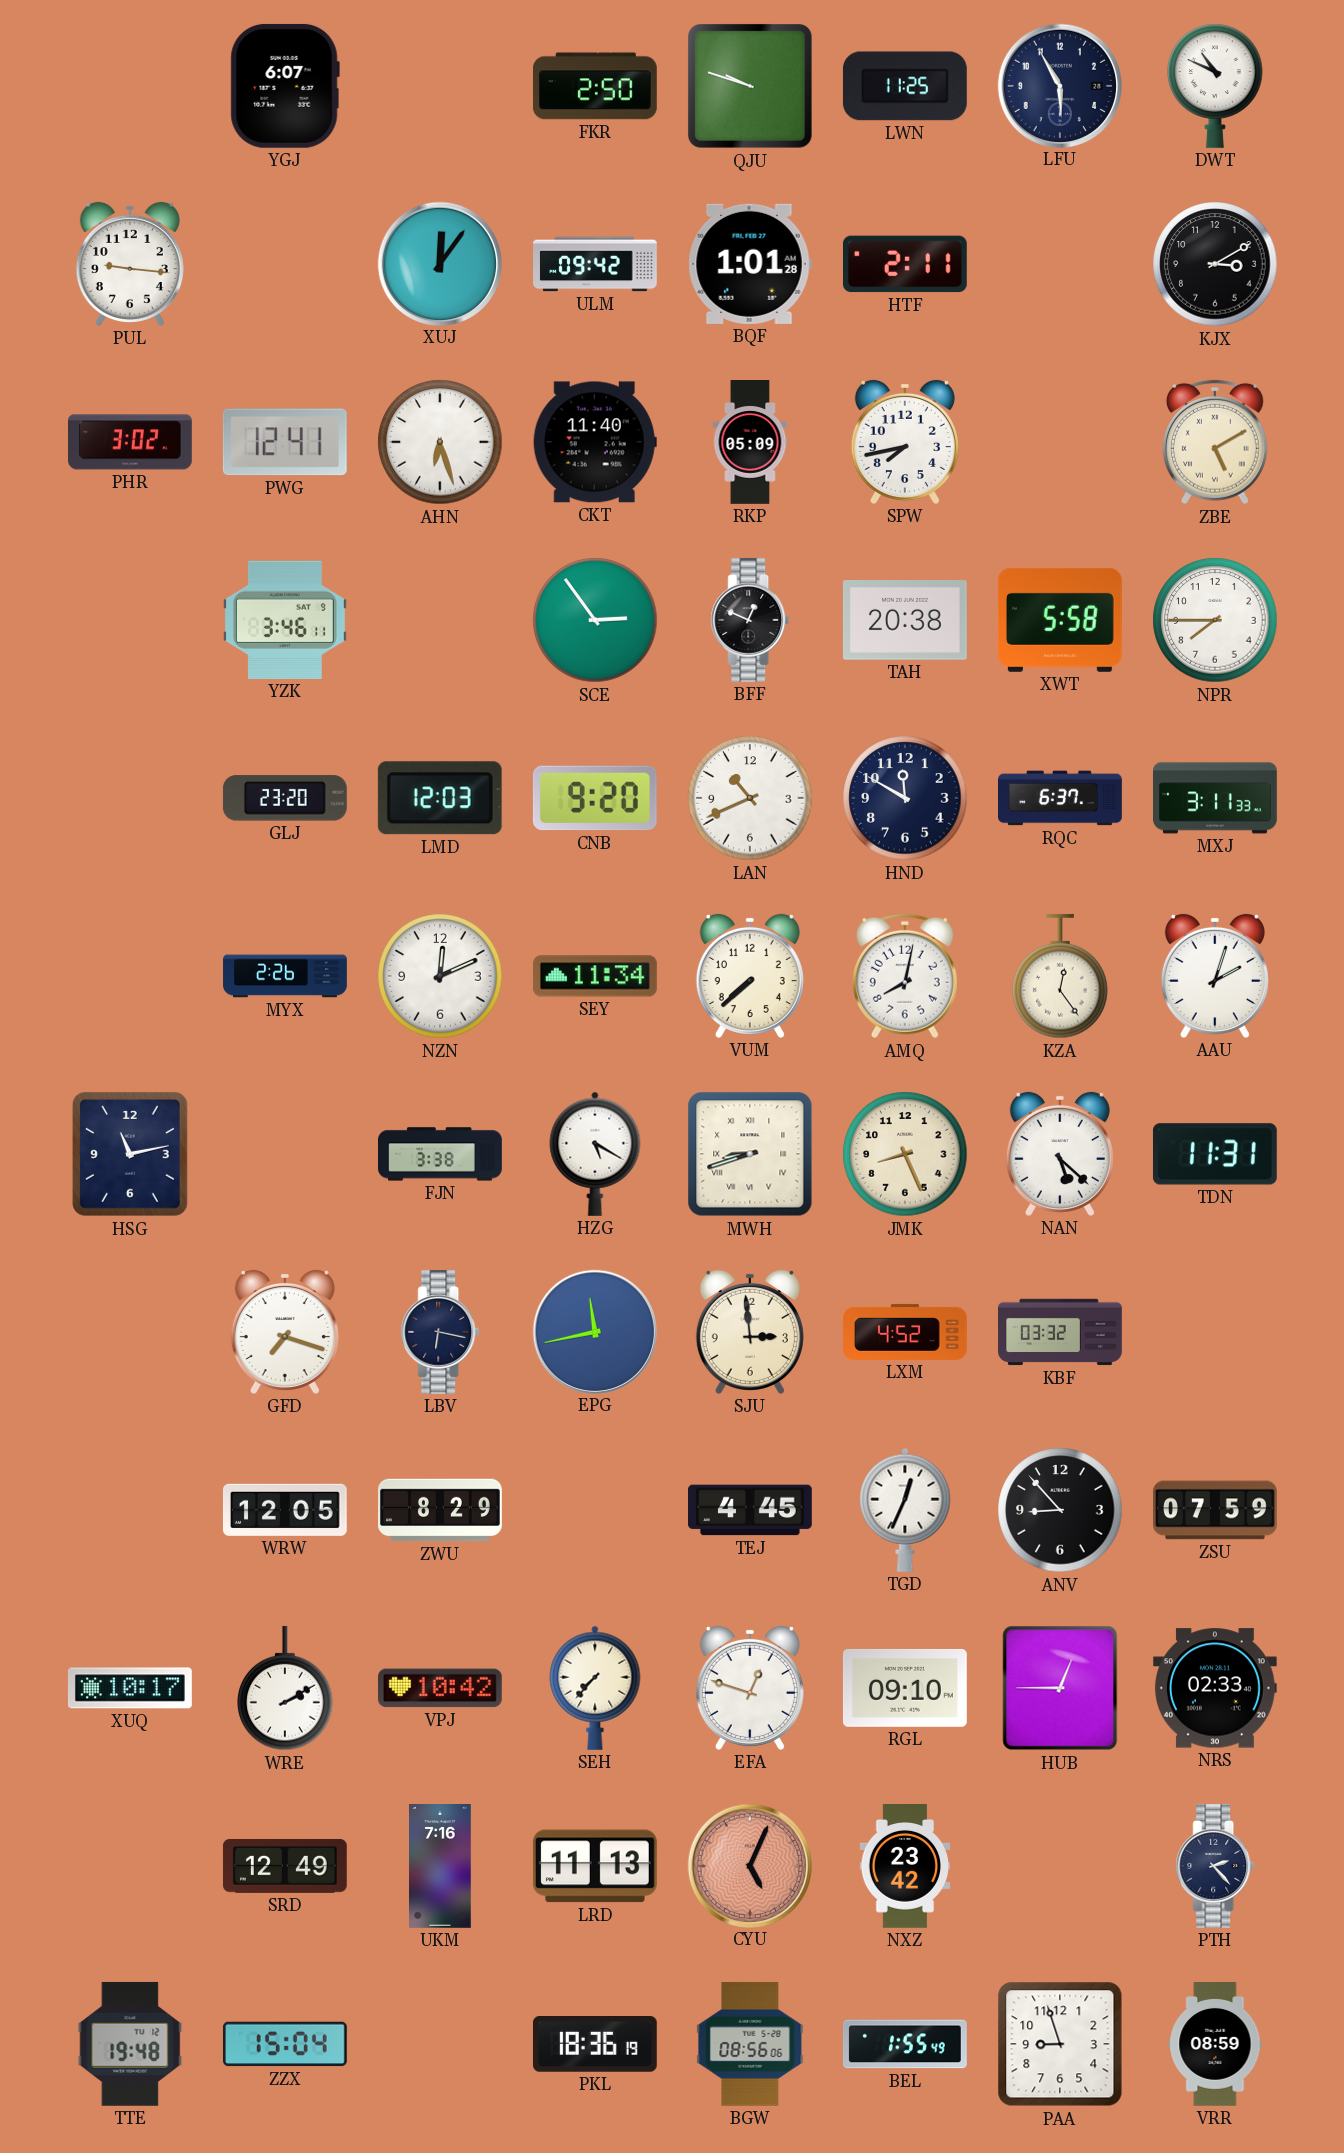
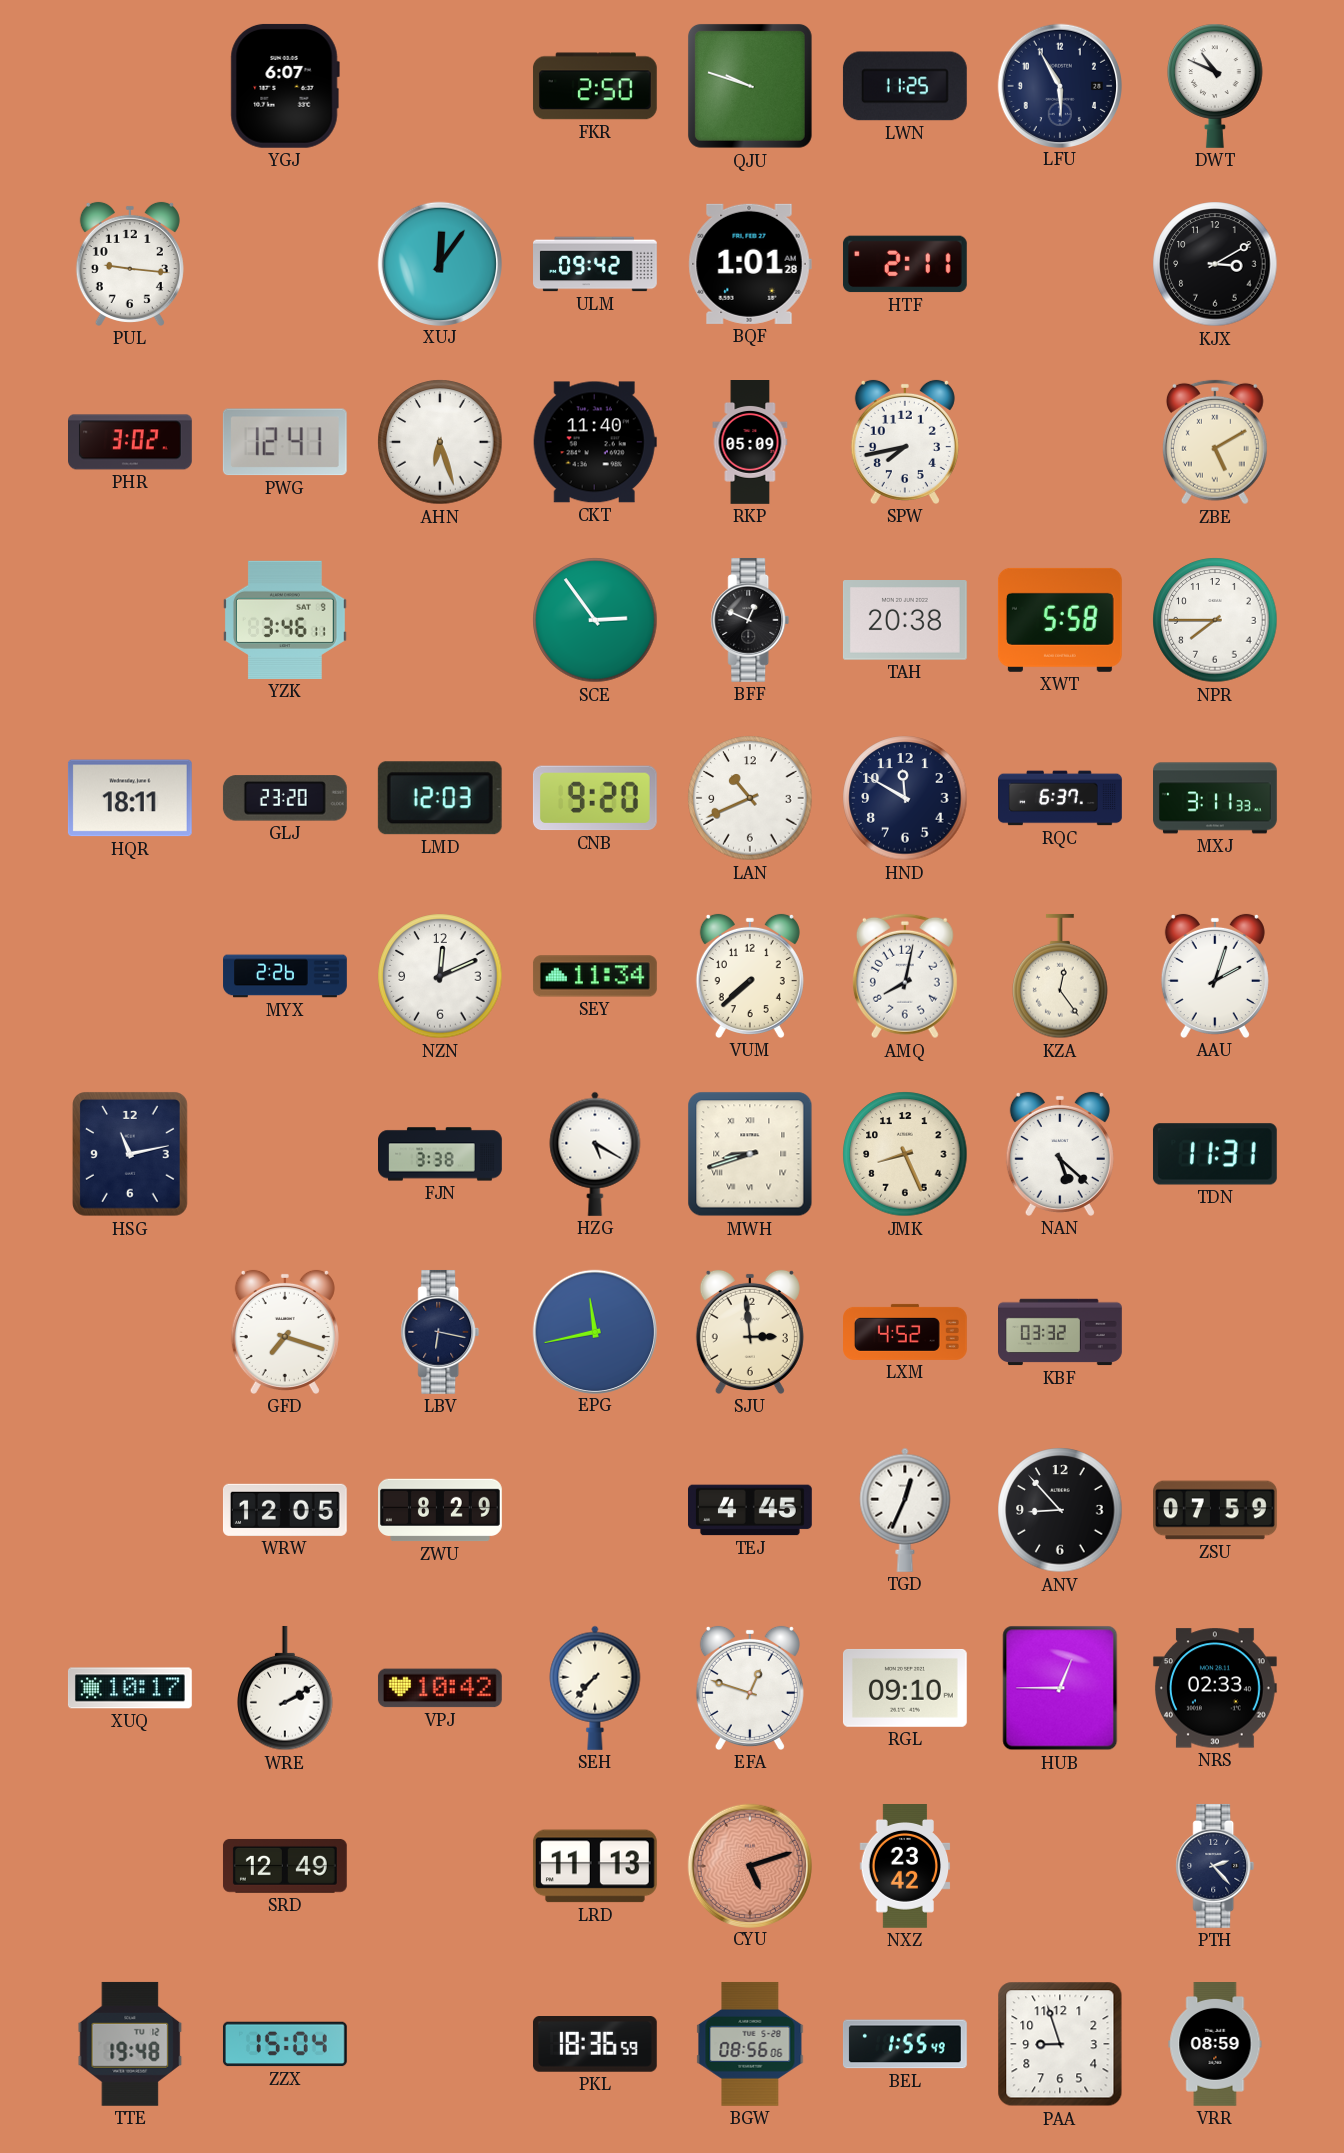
HQR: none -> 18:11 (130, 798)
UKM: 7:16 -> none (441, 1867)
CYU: 5:04 -> 5:12 (749, 1865)
PKL: 18:36:19 -> 18:36:59 (595, 2045)
